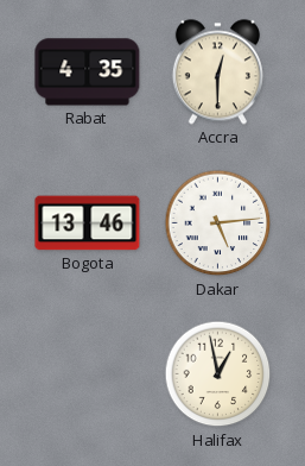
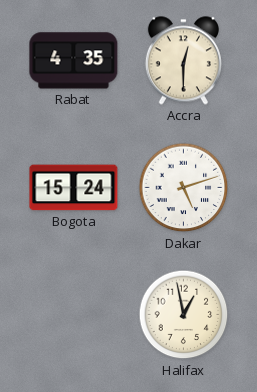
Bogota: 13:46 -> 15:24 (74, 188)
Dakar: 5:14 -> 5:12 (184, 188)
